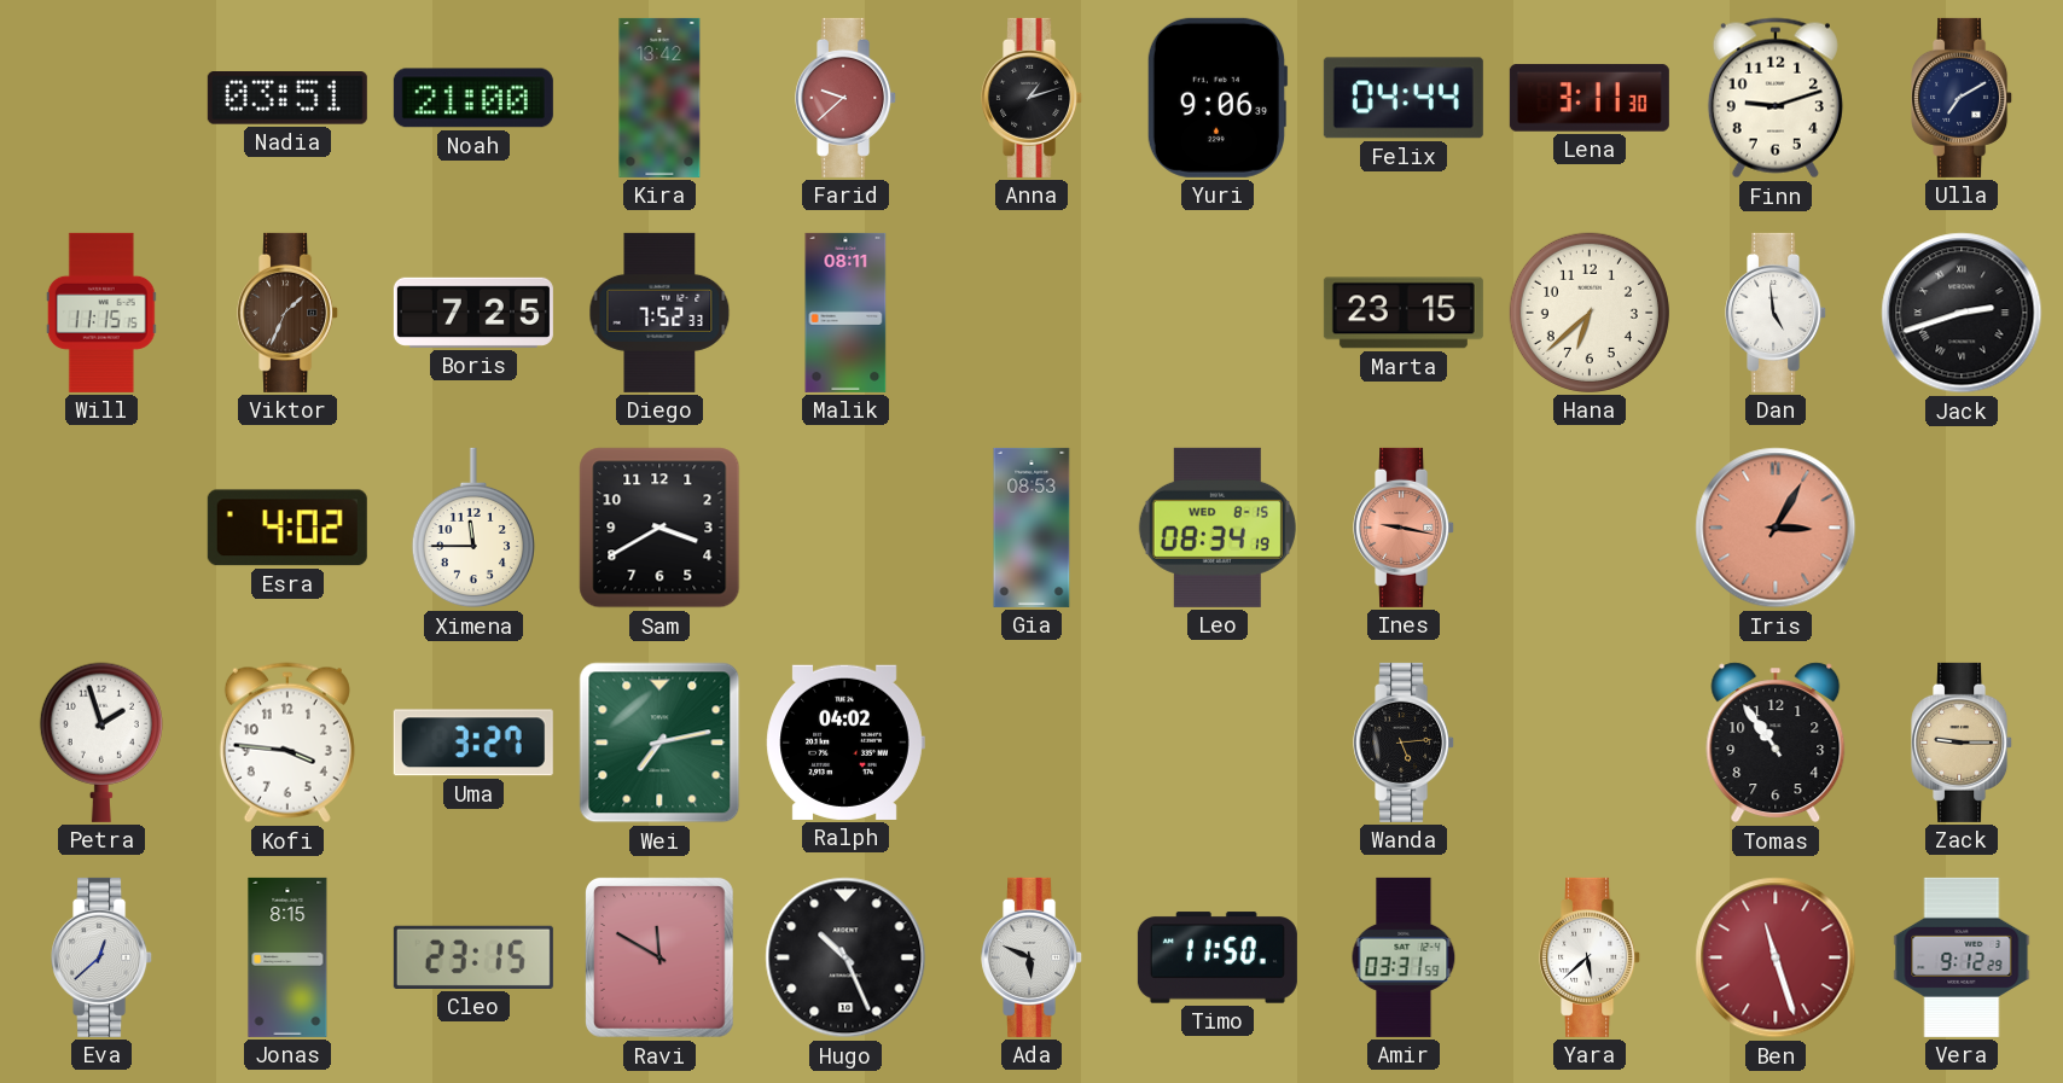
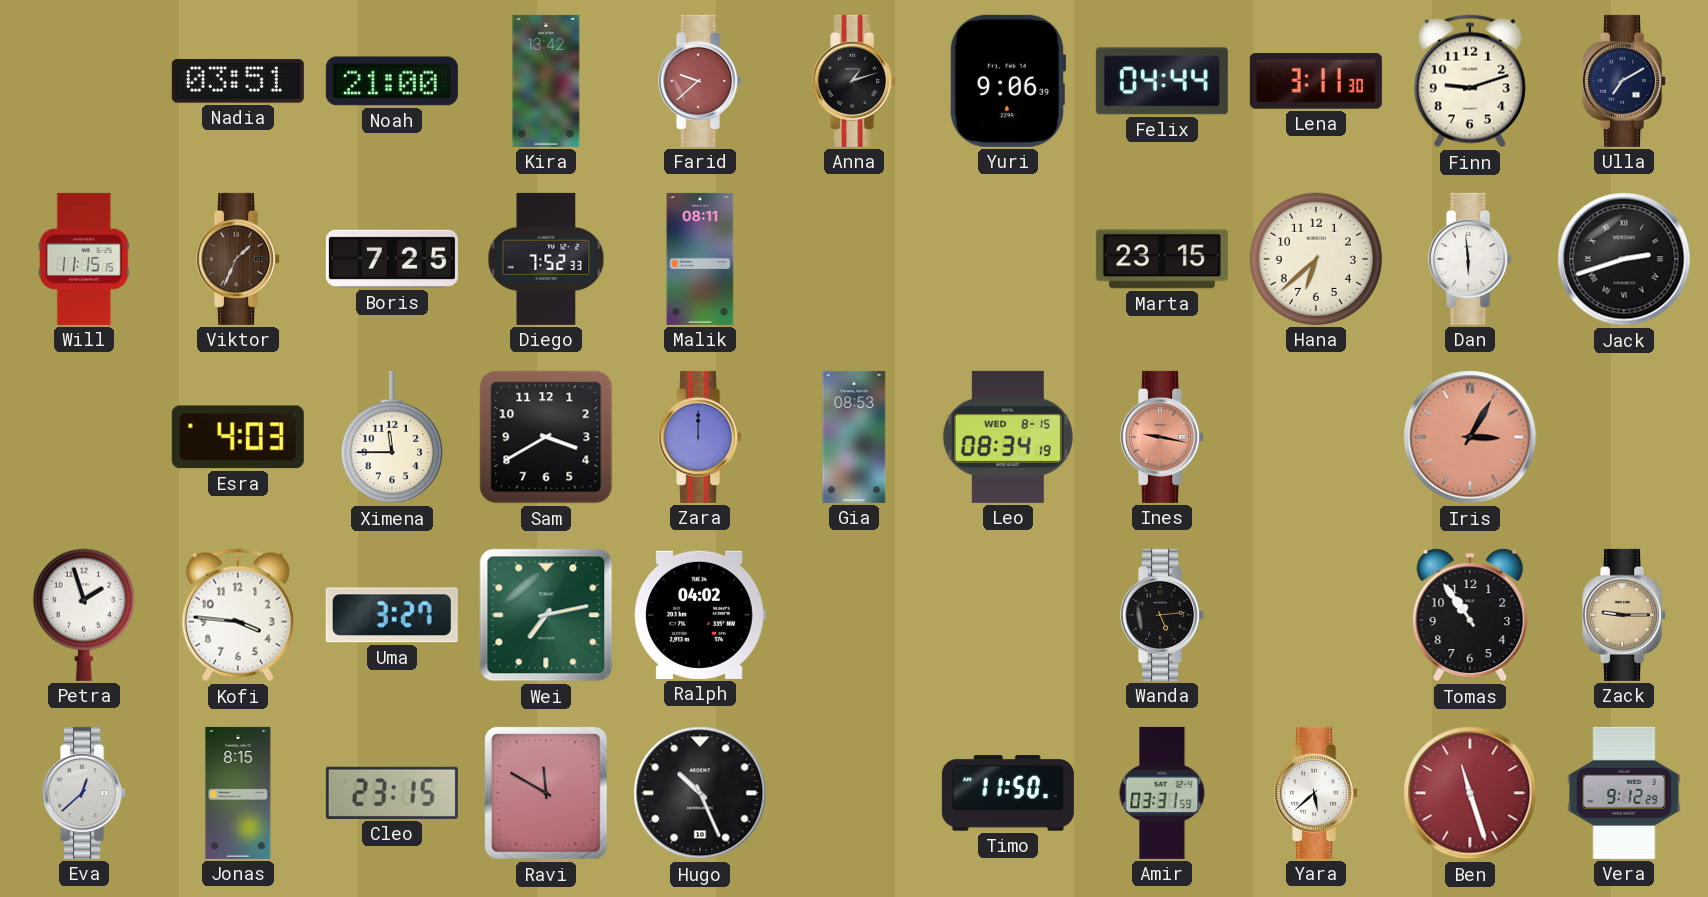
Dan: 4:59 -> 5:59 (1471, 259)
Esra: 4:02 -> 4:03 (238, 437)
Zara: none -> 12:00 (701, 437)
Ada: 5:49 -> none (1033, 957)
